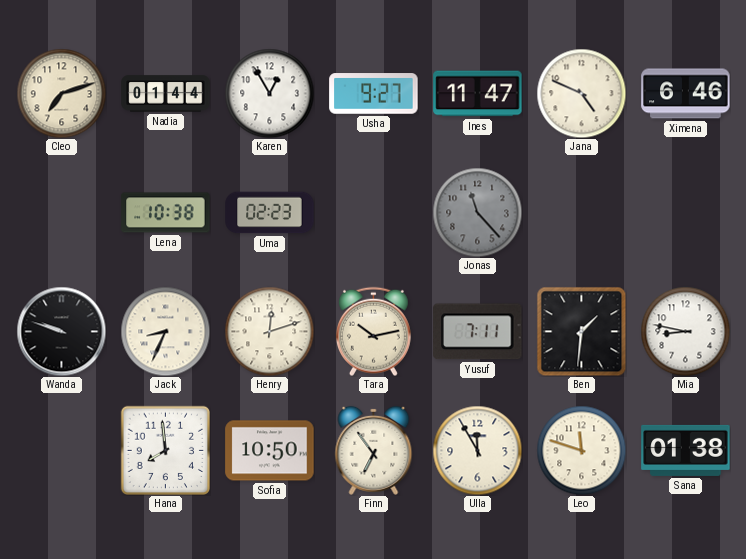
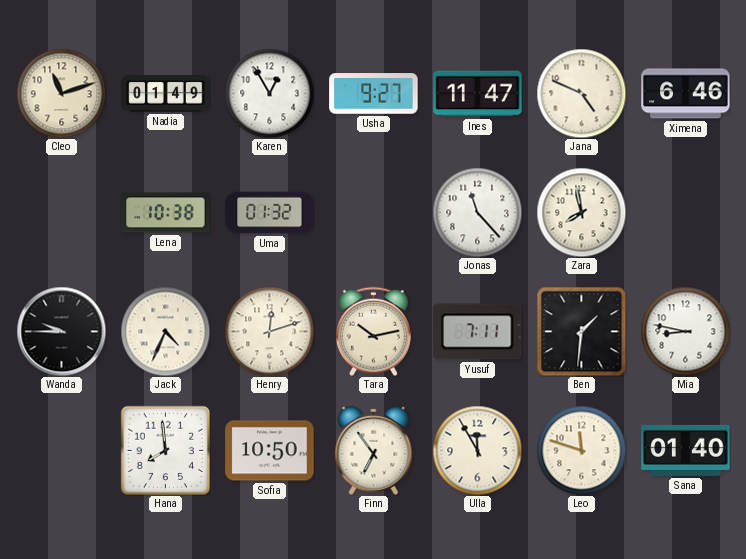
Cleo: 7:12 -> 11:12 (61, 93)
Nadia: 01:44 -> 01:49 (166, 94)
Uma: 02:23 -> 01:32 (270, 213)
Jonas dial: grey -> white (477, 212)
Zara: none -> 7:58 (581, 212)
Wanda: 9:48 -> 9:45 (61, 331)
Jack: 8:34 -> 4:34 (165, 331)
Sana: 01:38 -> 01:40 (686, 450)
